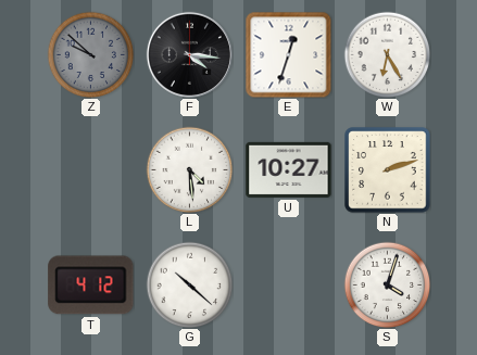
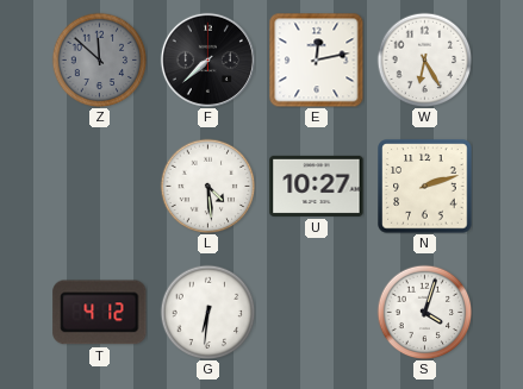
Z: 9:52 -> 11:52 (99, 59)
F: 4:16 -> 7:38 (207, 59)
E: 12:33 -> 12:13 (316, 59)
G: 10:22 -> 6:31 (207, 312)
